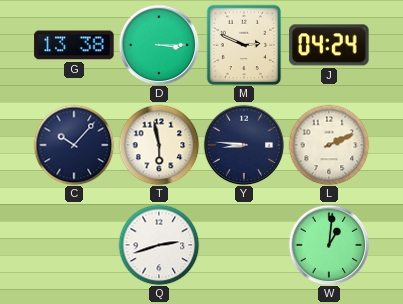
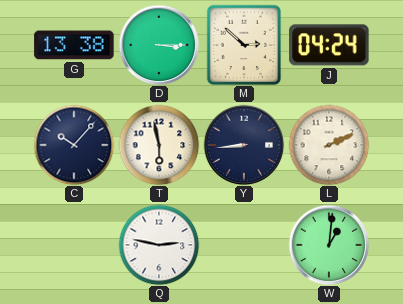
M: 2:49 -> 2:52 (244, 45)
Y: 8:46 -> 8:44 (244, 145)
Q: 2:42 -> 2:47 (159, 245)
